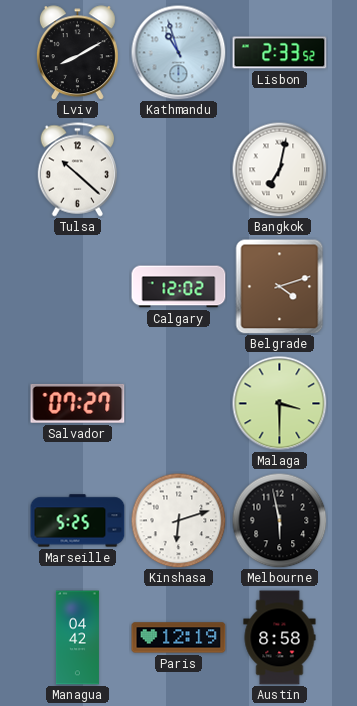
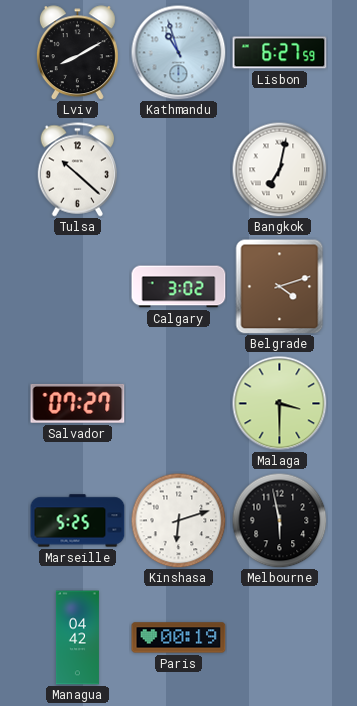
Lisbon: 2:33 -> 6:27 (280, 53)
Calgary: 12:02 -> 3:02 (179, 287)
Paris: 12:19 -> 00:19 (179, 638)
Austin: 8:58 -> none (280, 638)
